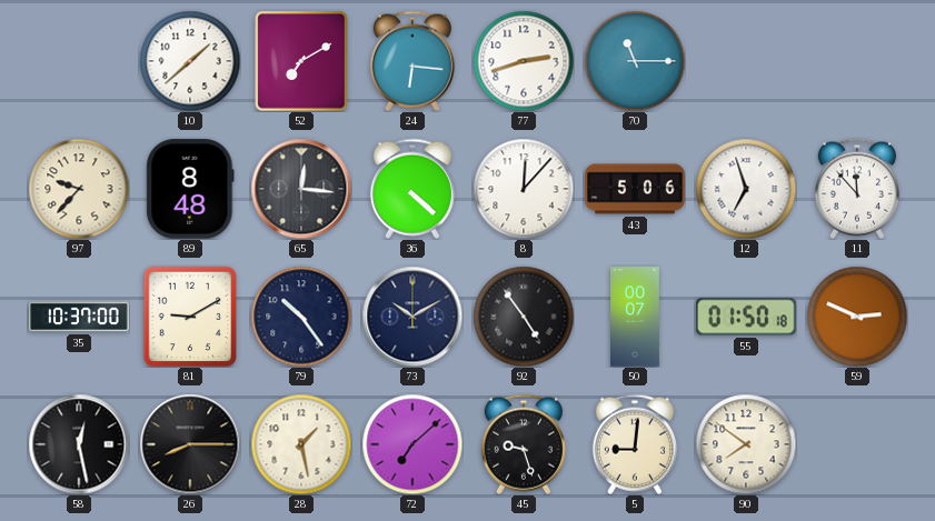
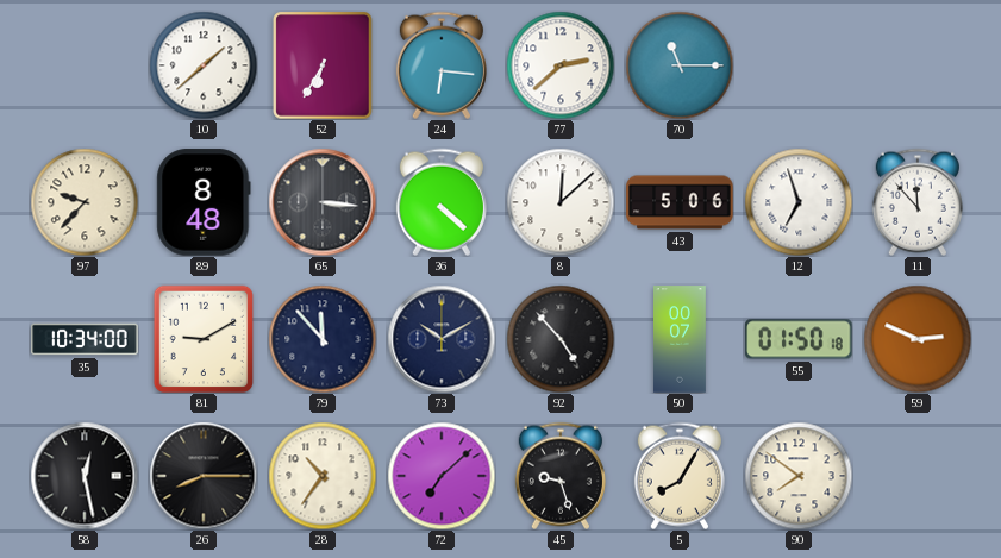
52: 7:10 -> 6:35 (323, 65)
77: 2:42 -> 2:38 (561, 65)
65: 12:16 -> 3:16 (323, 202)
8: 12:07 -> 12:08 (561, 202)
35: 10:37 -> 10:34 (85, 339)
79: 10:24 -> 11:53 (323, 339)
92: 4:54 -> 4:53 (561, 339)
28: 1:28 -> 10:36 (323, 476)
5: 9:01 -> 8:05 (680, 476)
